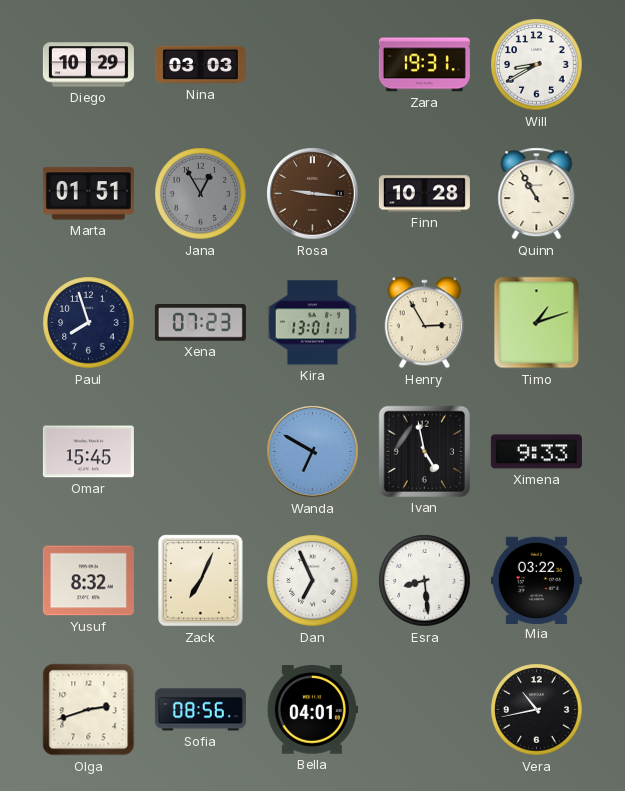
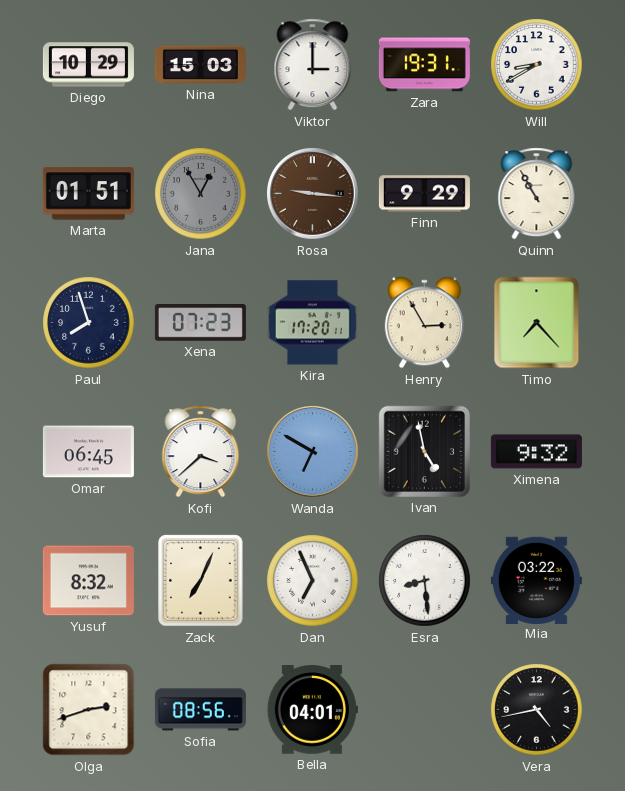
Nina: 03:03 -> 15:03 (200, 65)
Viktor: none -> 3:00 (313, 65)
Finn: 10:28 -> 9:29 (424, 194)
Kira: 13:01 -> 17:20 (312, 323)
Timo: 1:12 -> 7:23 (537, 323)
Omar: 15:45 -> 06:45 (88, 452)
Kofi: none -> 3:38 (201, 452)
Ximena: 9:33 -> 9:32 (536, 452)
Vera: 10:43 -> 4:43 (537, 710)
